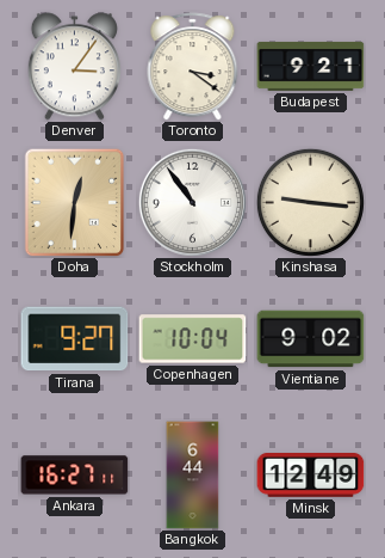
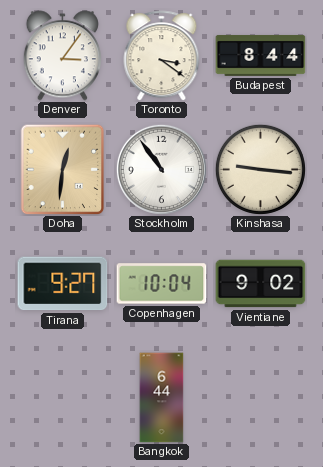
Budapest: 9:21 -> 8:44 (261, 55)
Ankara: 16:27 -> none (75, 476)
Minsk: 12:49 -> none (311, 476)
